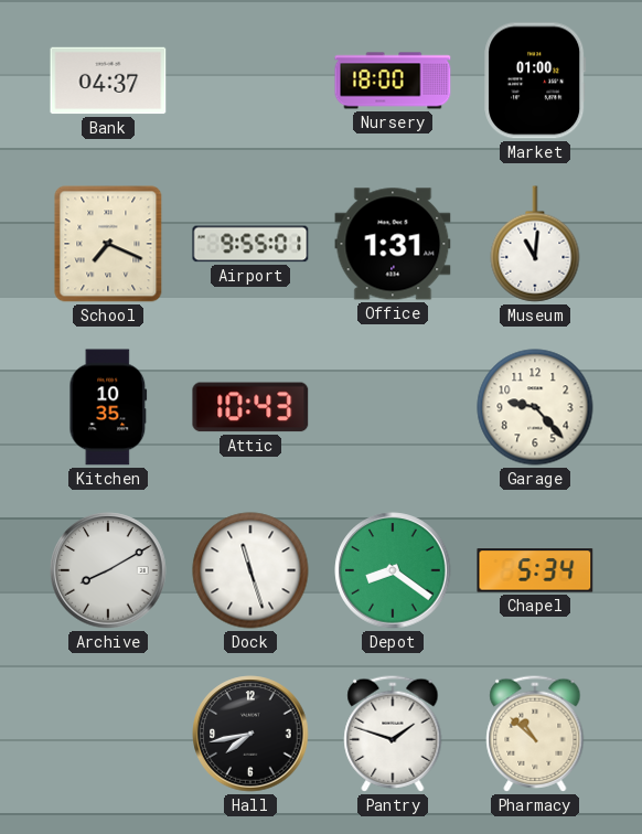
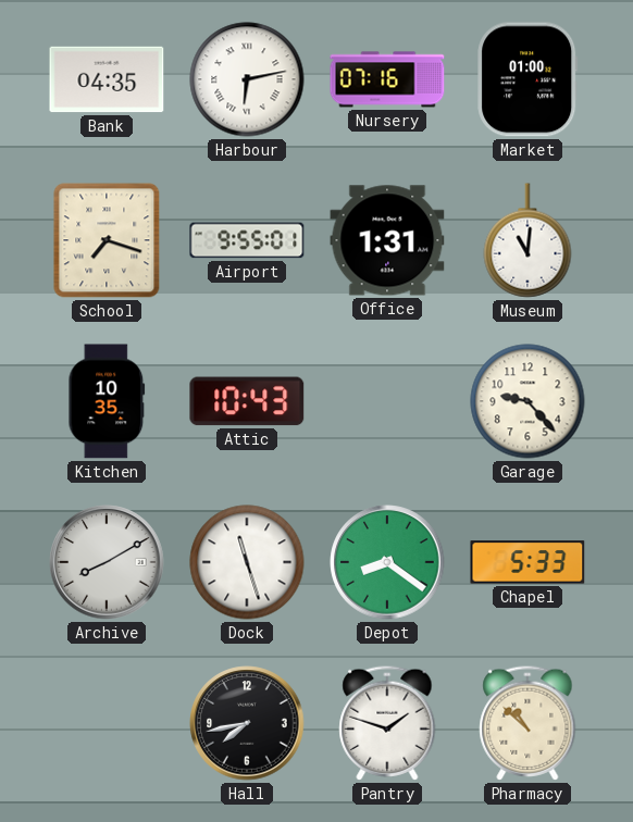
Bank: 04:37 -> 04:35 (107, 79)
Harbour: none -> 6:13 (247, 79)
Nursery: 18:00 -> 07:16 (387, 79)
School: 7:19 -> 7:18 (107, 240)
Chapel: 5:34 -> 5:33 (527, 562)
